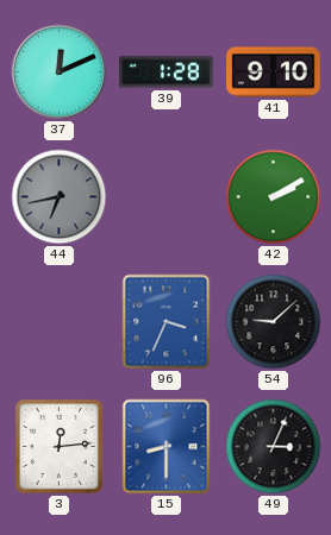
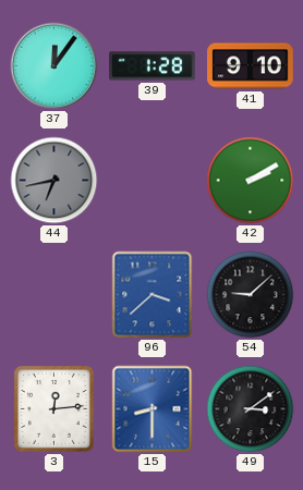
37: 12:11 -> 12:06 (54, 66)
96: 3:34 -> 3:38 (153, 295)
49: 3:04 -> 3:09 (251, 409)
